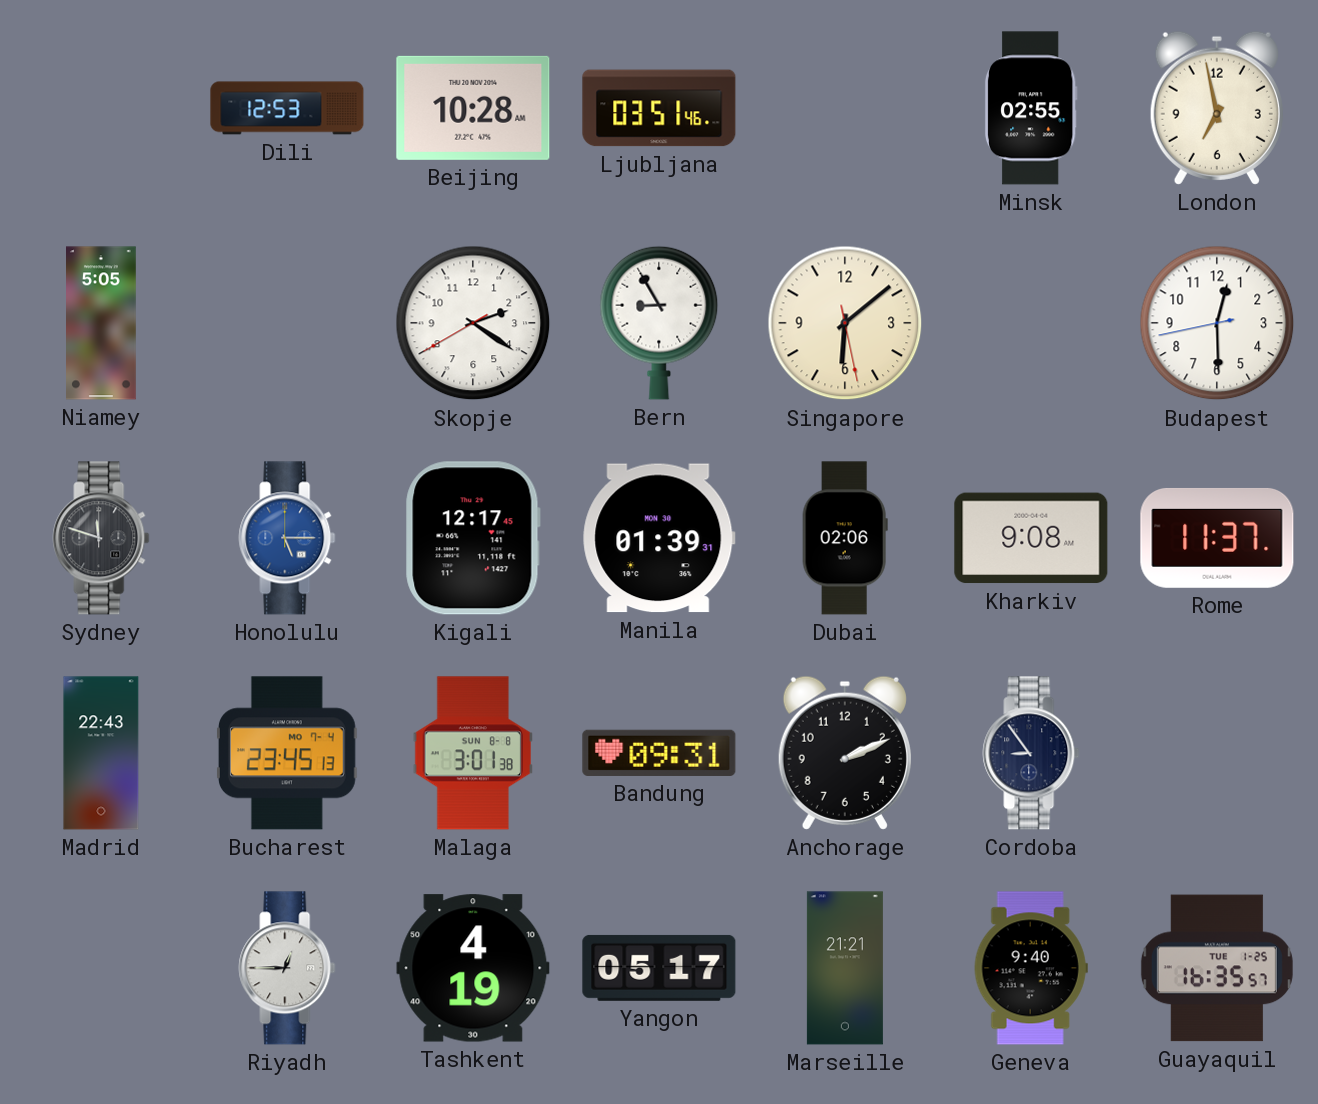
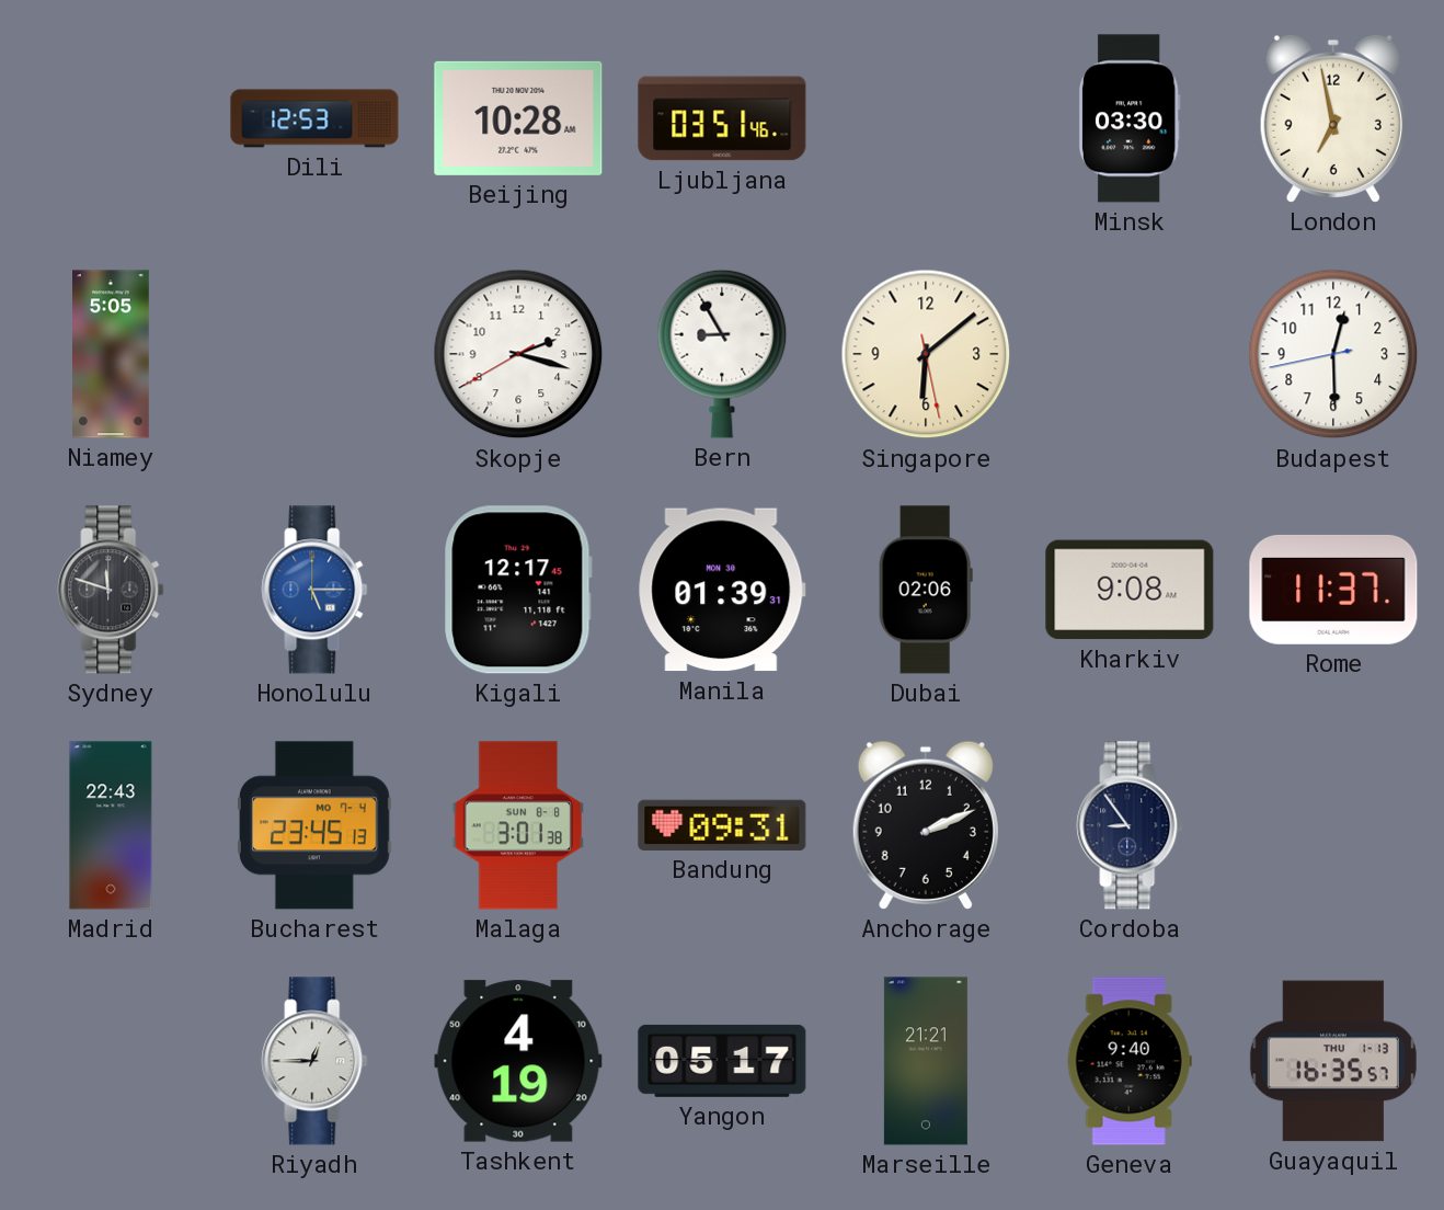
Minsk: 02:55 -> 03:30 (1130, 118)
Skopje: 2:20 -> 2:17 (518, 354)
Guayaquil date: TUE 1-25 -> THU 1-13 (1333, 1061)
